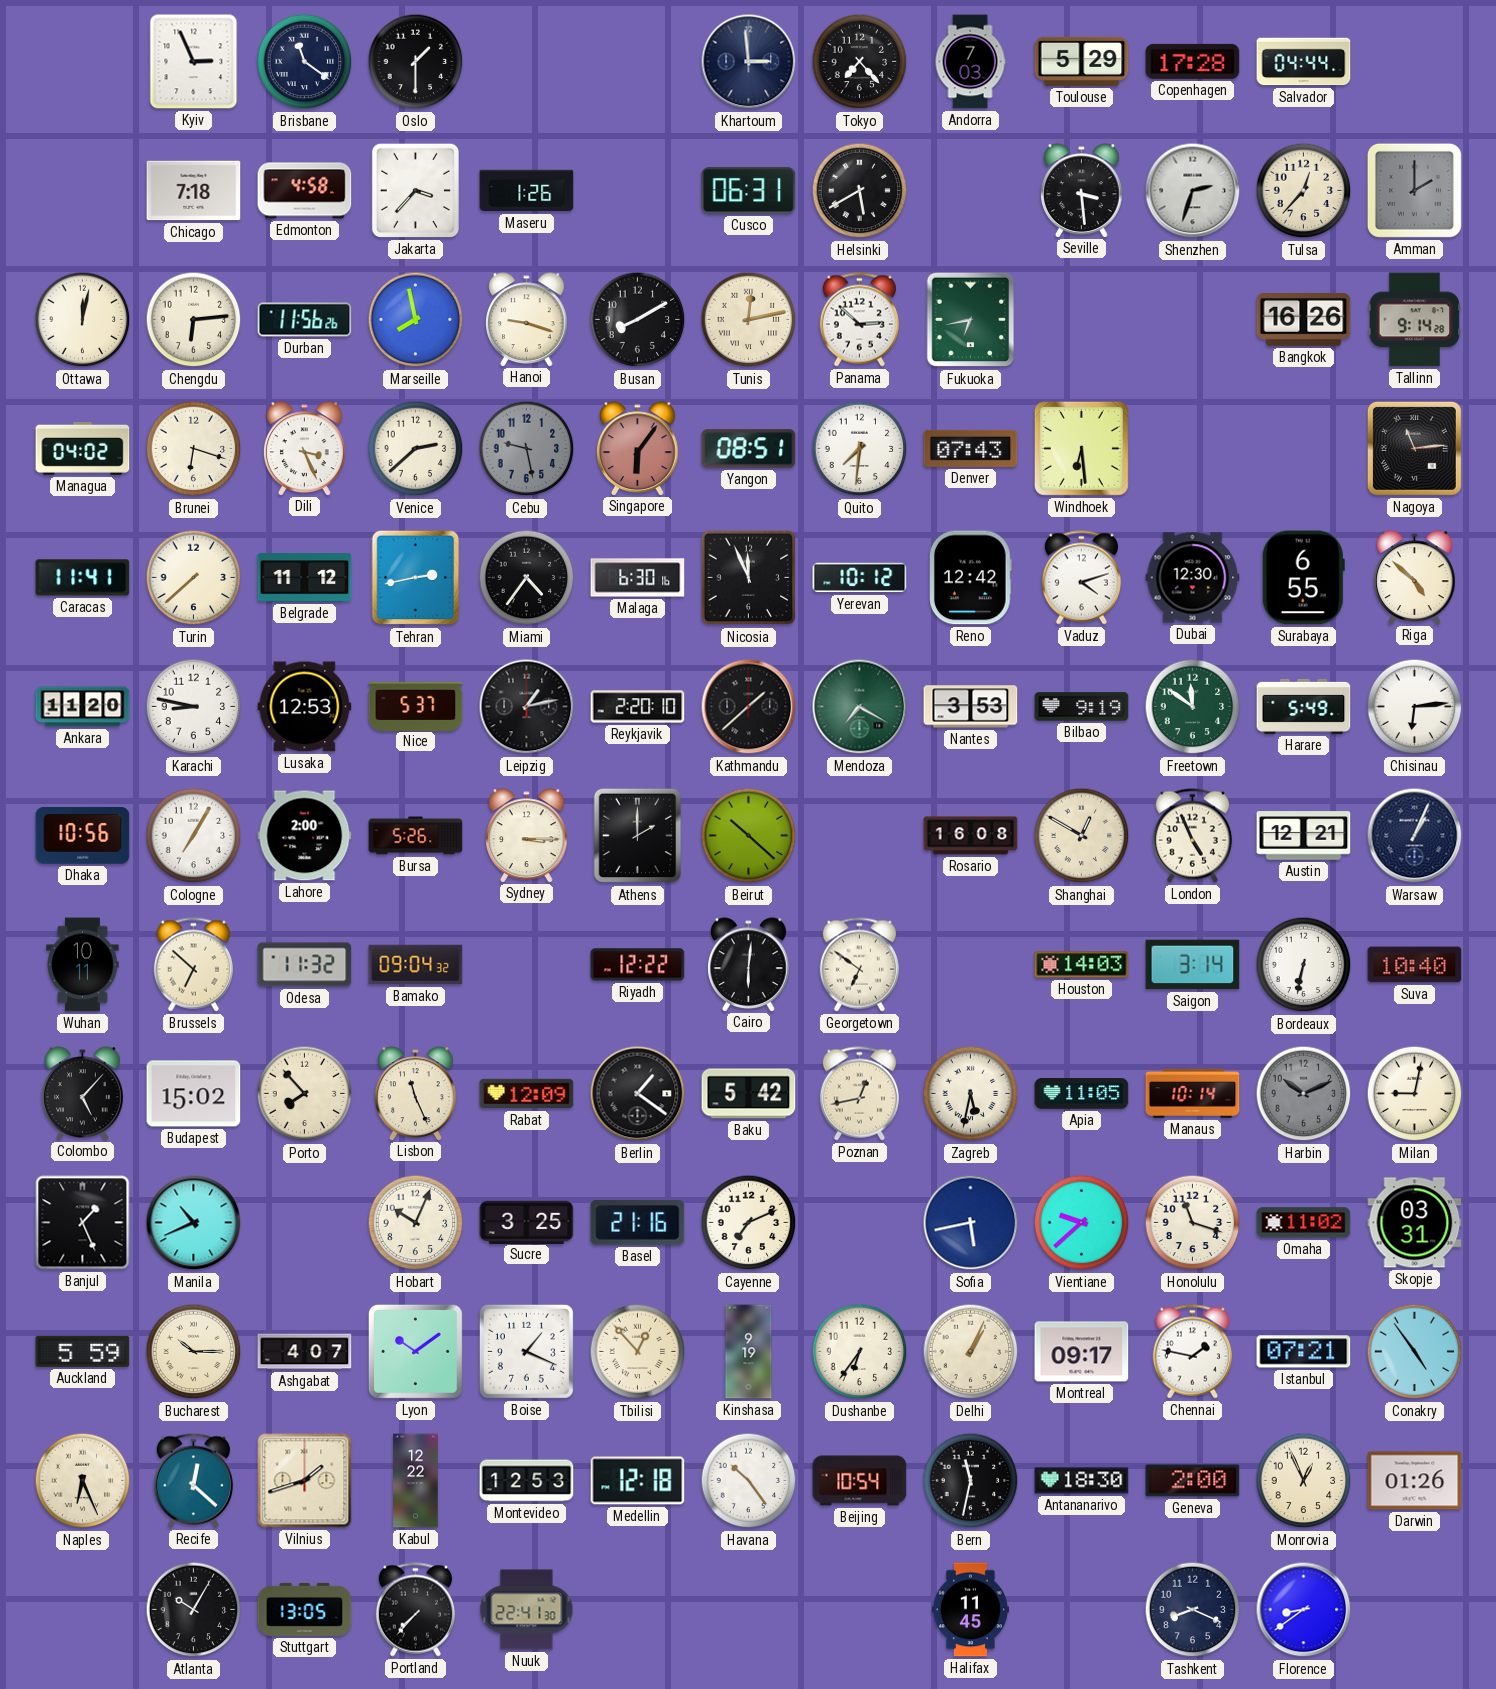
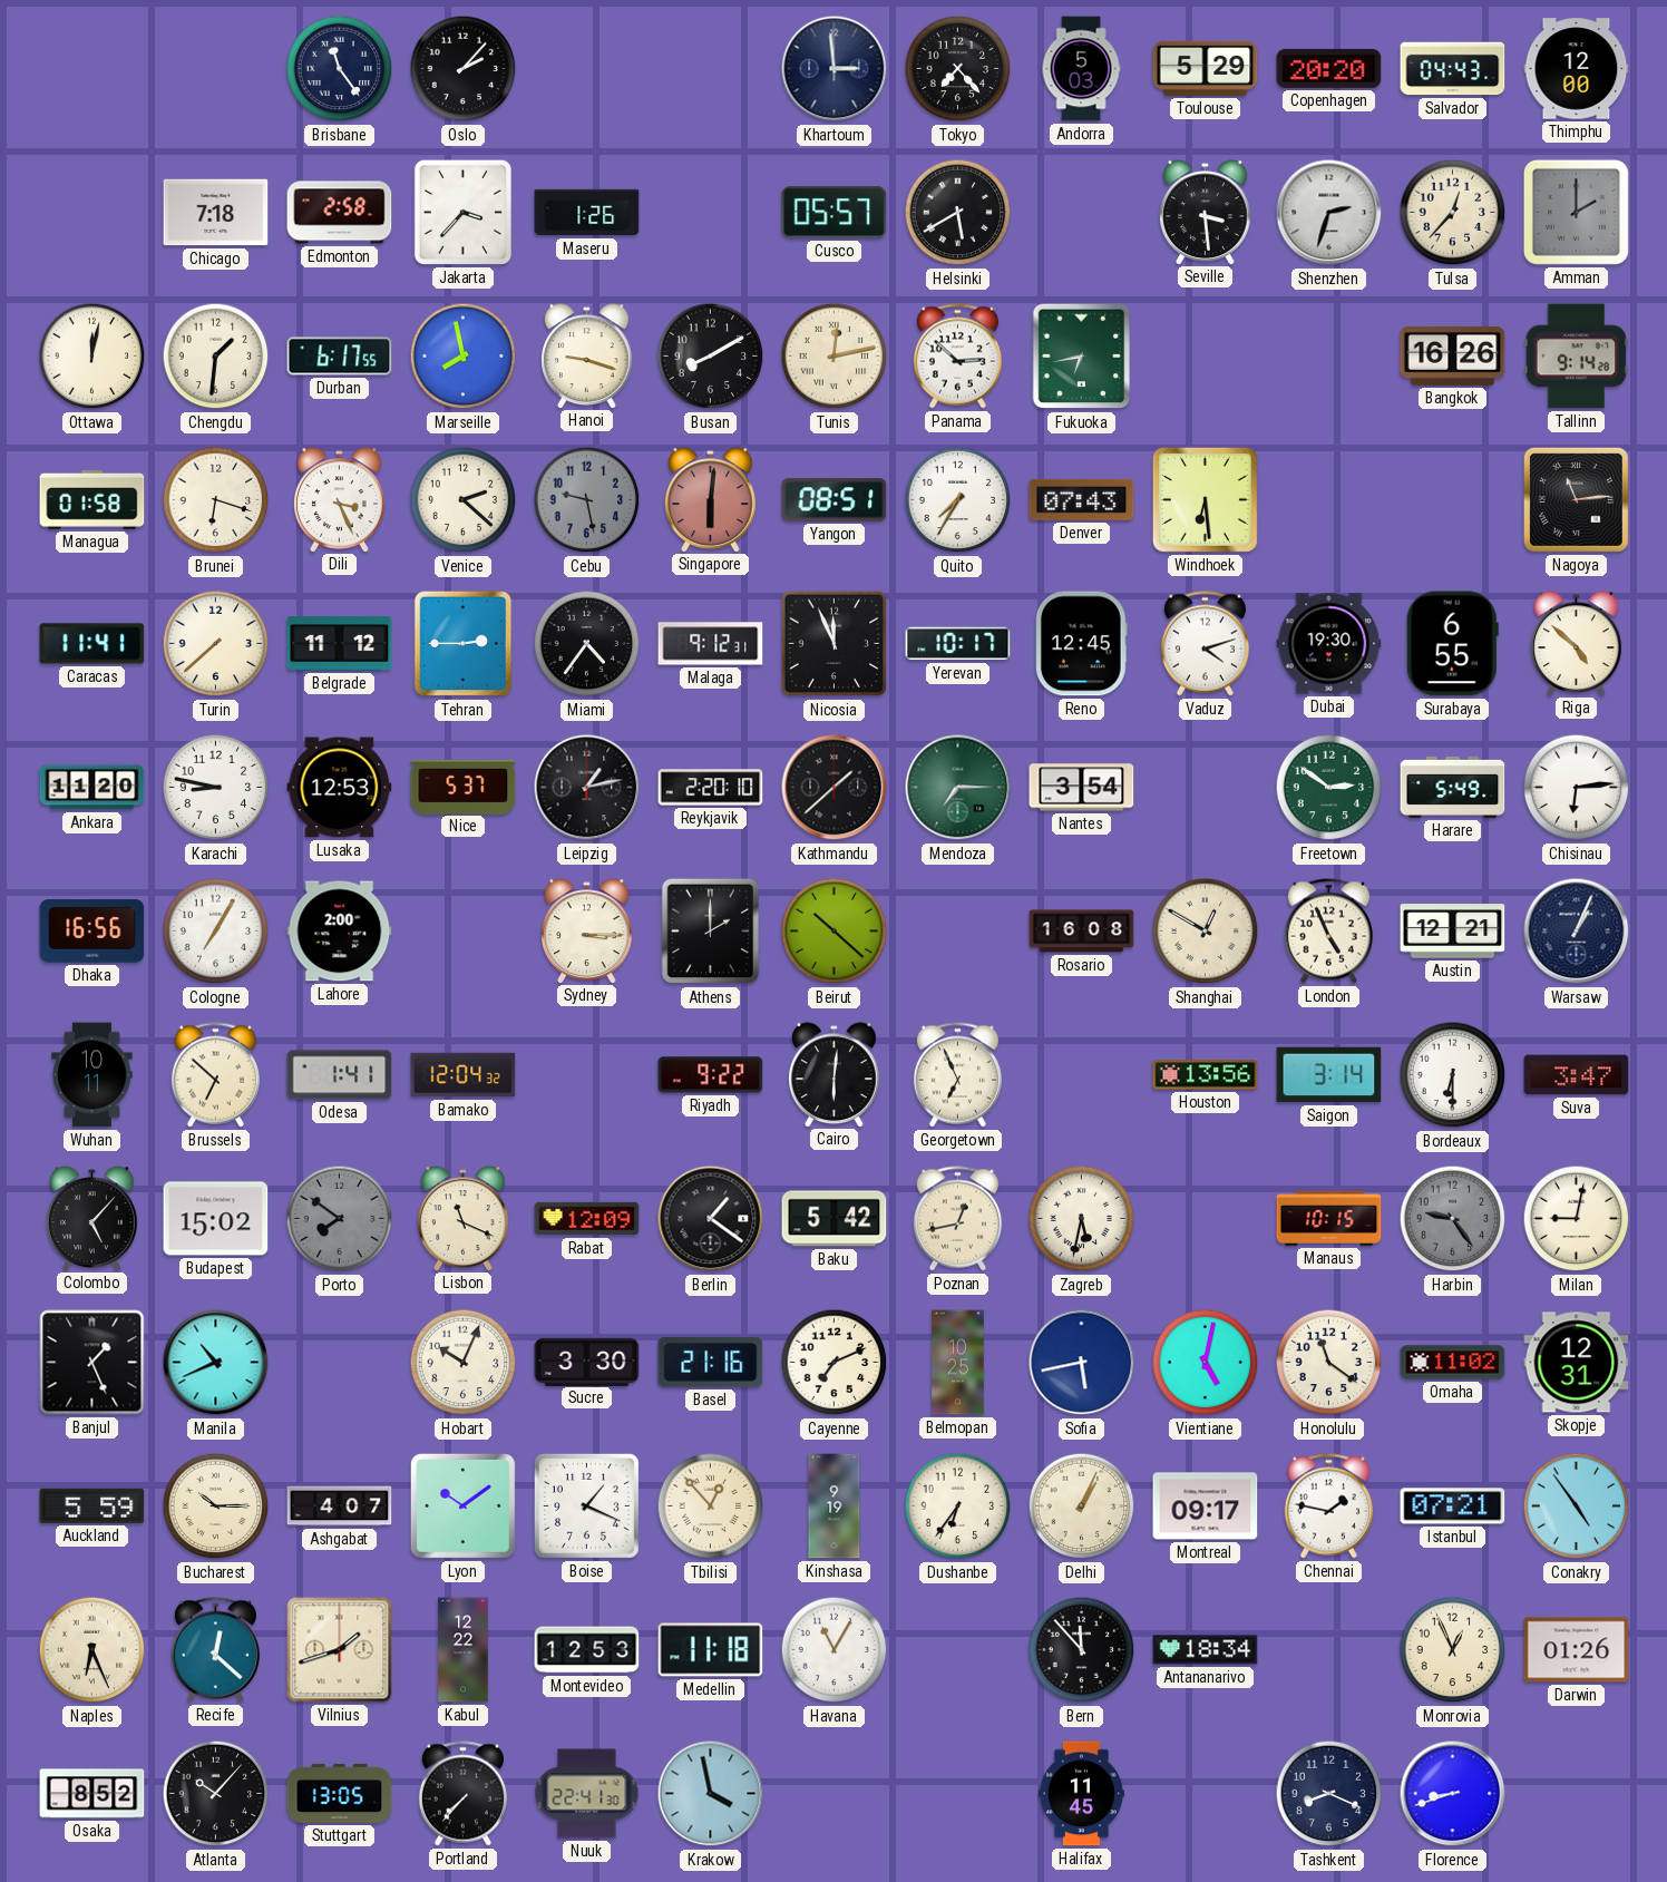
Kyiv: 2:56 -> none (194, 62)
Brisbane: 11:21 -> 11:24 (340, 69)
Oslo: 1:30 -> 2:07 (464, 69)
Andorra: 7:03 -> 5:03 (1081, 69)
Copenhagen: 17:28 -> 20:20 (1329, 68)
Salvador: 04:44 -> 04:43 (1453, 69)
Thimphu: none -> 12:00 (1577, 69)
Edmonton: 4:58 -> 2:58 (340, 213)
Cusco: 06:31 -> 05:57 (835, 213)
Chengdu: 6:14 -> 1:31 (216, 357)
Durban: 11:56 -> 6:17 (340, 357)
Managua: 04:02 -> 01:58 (92, 499)
Venice: 2:38 -> 2:22 (464, 500)
Singapore: 6:06 -> 6:01 (711, 499)
Quito: 7:31 -> 7:35 (958, 500)
Tehran: 2:43 -> 2:45 (464, 644)
Malaga: 6:30 -> 9:12 (711, 644)
Yerevan: 10:12 -> 10:17 (958, 644)
Reno: 12:42 -> 12:45 (1082, 644)
Dubai: 12:30 -> 19:30 (1329, 644)
Mendoza: 7:20 -> 7:15 (958, 788)
Nantes: 3:53 -> 3:54 (1082, 788)
Bilbao: 9:19 -> none (1082, 707)
Freetown: 11:51 -> 2:51 (1329, 788)
Dhaka: 10:56 -> 16:56 (92, 932)
Bursa: 5:26 -> none (416, 836)
Odesa: 11:32 -> 1:41 (340, 1075)
Bamako: 09:04 -> 12:04 (464, 1075)
Riyadh: 12:22 -> 9:22 (711, 1075)
Georgetown: 6:51 -> 6:56 (957, 1075)
Houston: 14:03 -> 13:56 (1206, 1075)
Bordeaux: 6:32 -> 6:30 (1453, 1075)
Suva: 10:40 -> 3:47 (1577, 1075)
Porto: 7:53 -> 7:51 (340, 1219)
Porto dial: cream -> grey (340, 1219)
Lisbon: 11:26 -> 11:19 (464, 1218)
Apia: 11:05 -> none (1082, 1094)
Manaus: 10:14 -> 10:15 (1329, 1218)
Harbin: 10:11 -> 9:24 (1453, 1219)
Sucre: 3:25 -> 3:30 (587, 1362)
Belmopan: none -> 10:25 (958, 1363)
Vientiane: 9:38 -> 5:02 (1206, 1363)
Honolulu: 11:18 -> 11:21 (1329, 1363)
Skopje: 03:31 -> 12:31 (1577, 1363)
Medellin: 12:18 -> 11:18 (711, 1650)
Havana: 10:24 -> 11:05 (835, 1650)
Beijing: 10:54 -> none (860, 1481)
Bern: 11:32 -> 11:53 (1082, 1650)
Antananarivo: 18:30 -> 18:34 (1206, 1650)
Geneva: 2:00 -> none (1193, 1481)
Osaka: none -> 8:52 (92, 1794)
Atlanta: 10:05 -> 10:07 (216, 1794)
Krakow: none -> 3:58 (711, 1794)
Florence: 8:39 -> 8:42 (1453, 1794)
